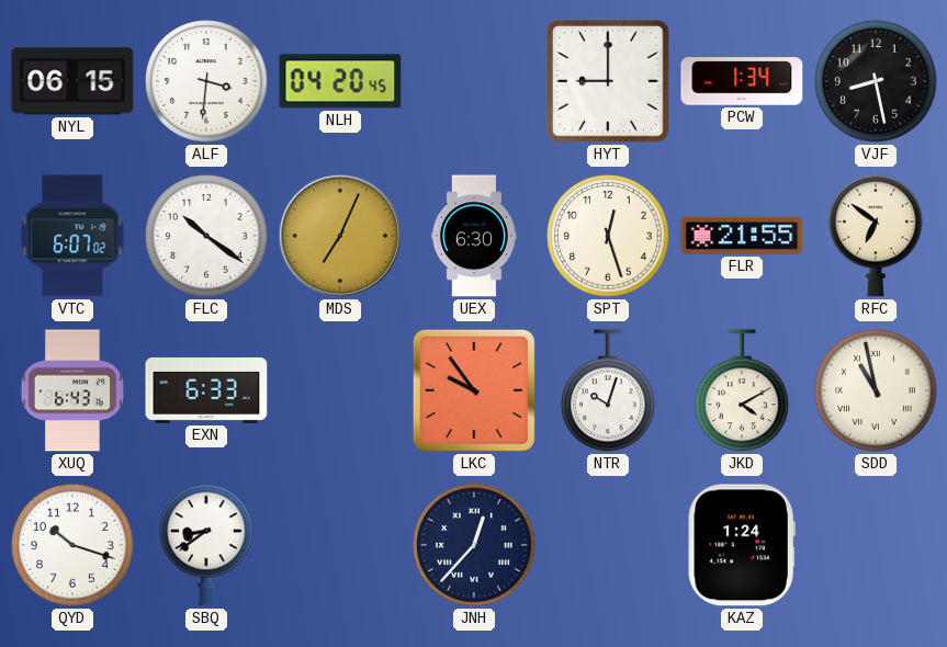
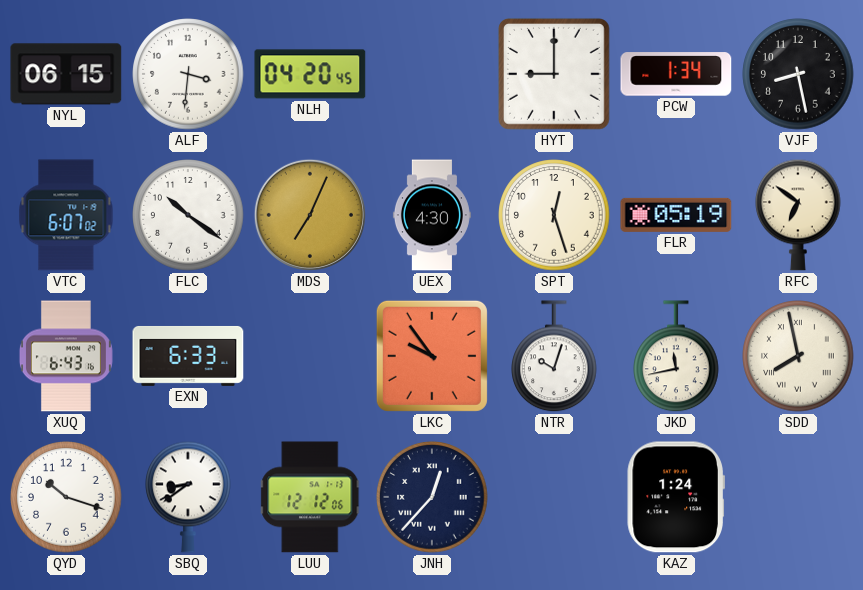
UEX: 6:30 -> 4:30 (432, 215)
FLR: 21:55 -> 05:19 (676, 215)
JKD: 4:10 -> 11:43 (677, 357)
SDD: 10:58 -> 7:58 (798, 356)
LUU: none -> 12:12 (311, 497)
